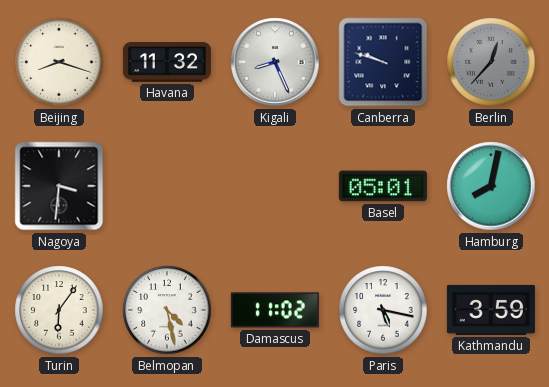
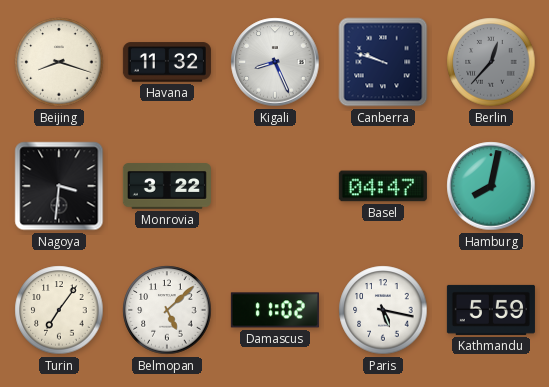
Monrovia: none -> 3:22 (167, 186)
Basel: 05:01 -> 04:47 (383, 186)
Turin: 6:06 -> 7:06 (59, 310)
Belmopan: 4:28 -> 5:08 (167, 310)
Kathmandu: 3:59 -> 5:59 (491, 310)
